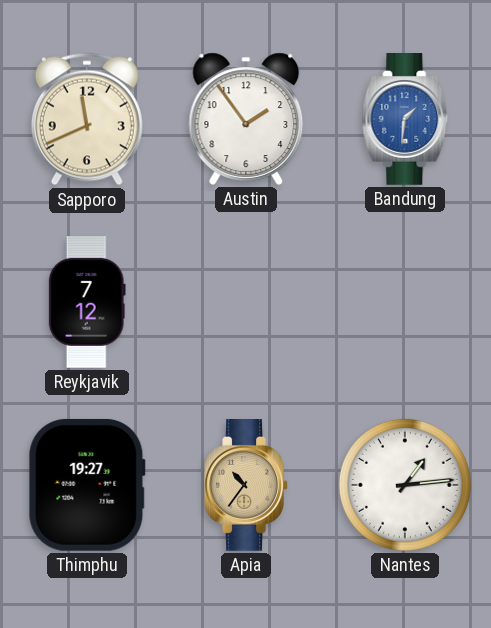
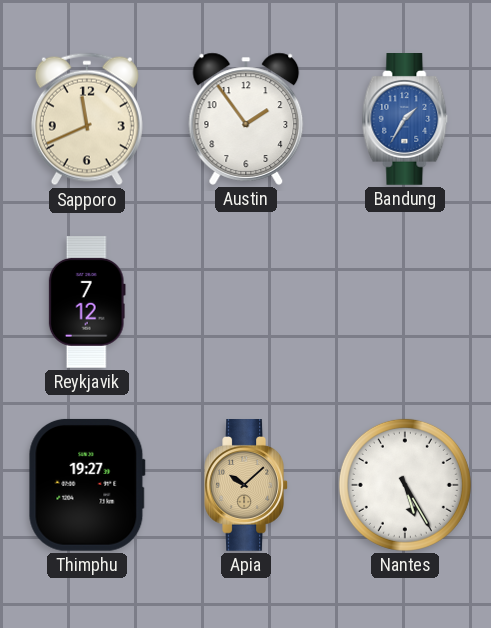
Bandung: 1:31 -> 1:35 (405, 120)
Apia: 10:36 -> 10:08 (246, 486)
Nantes: 1:14 -> 5:25 (405, 485)
